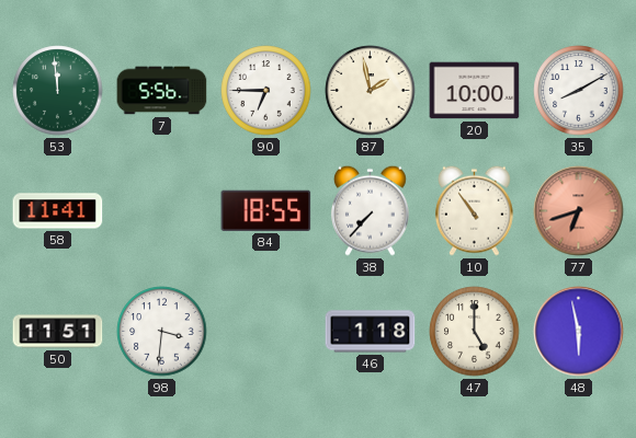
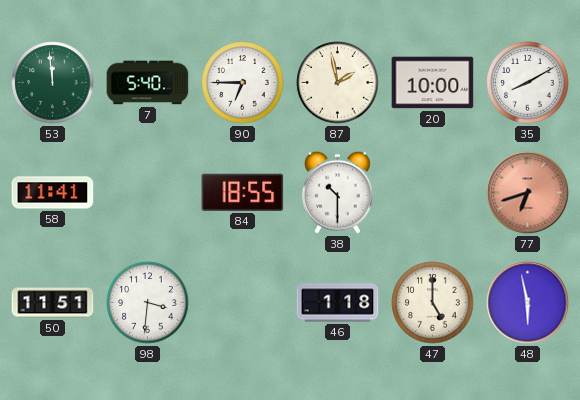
7: 5:56 -> 5:40 (148, 83)
38: 7:37 -> 10:30 (337, 192)
10: 10:54 -> none (474, 210)
